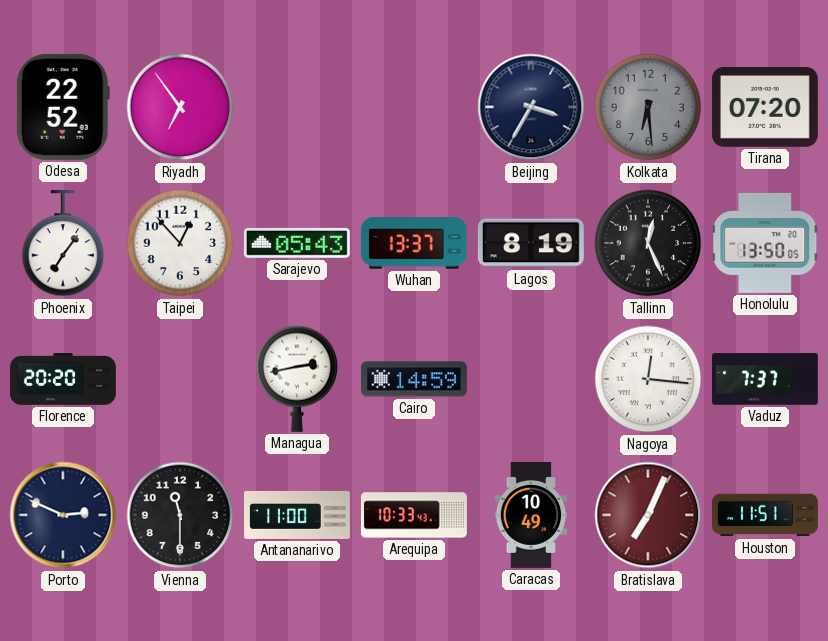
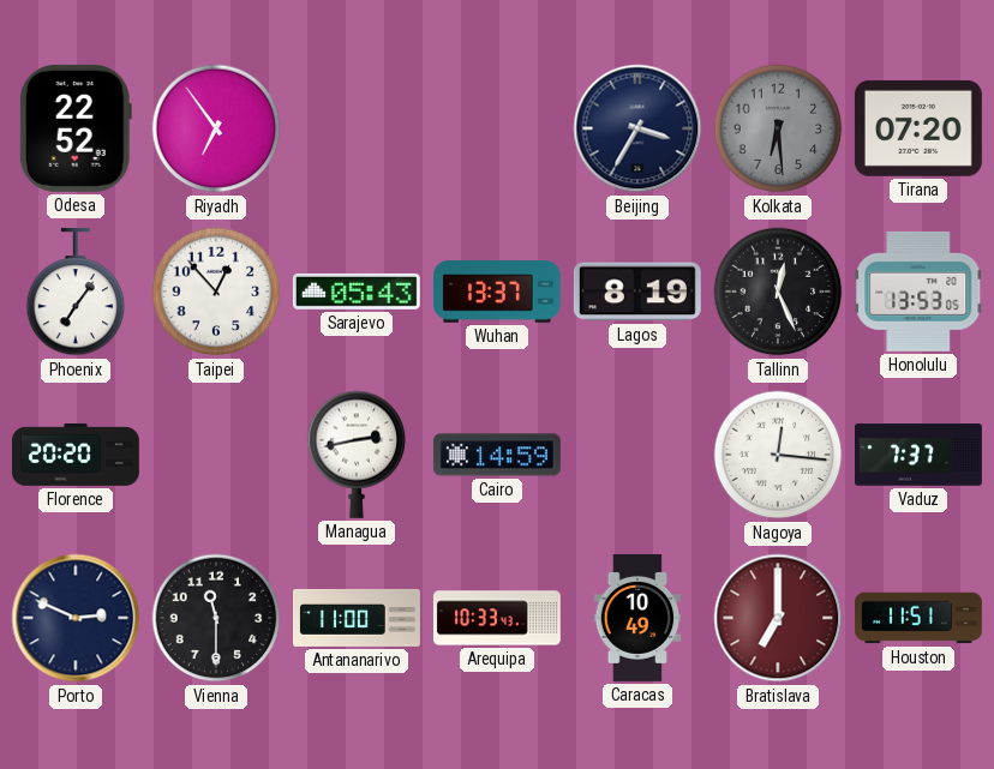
Honolulu: 13:50 -> 13:53 (918, 292)
Bratislava: 7:04 -> 7:00 (778, 618)
